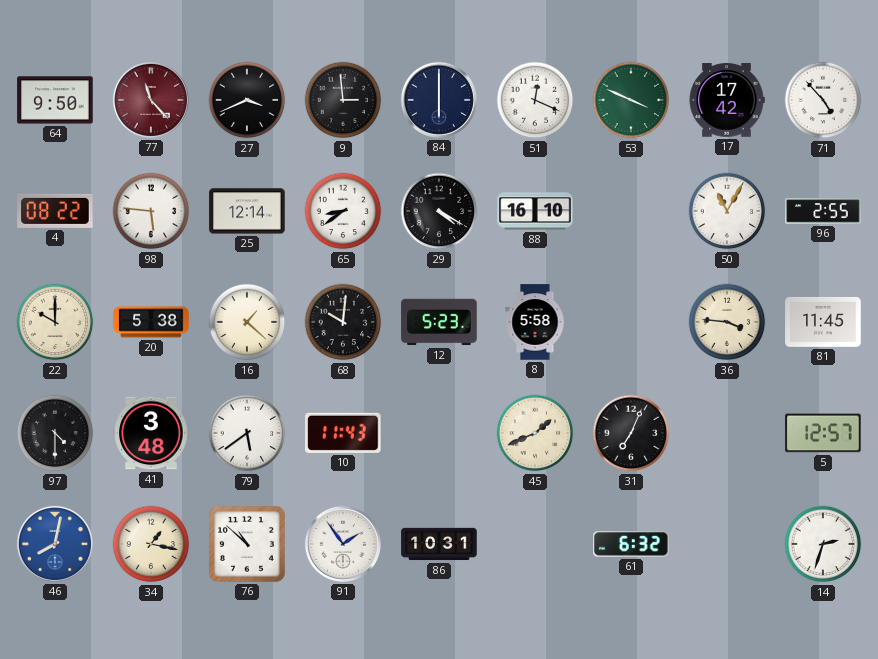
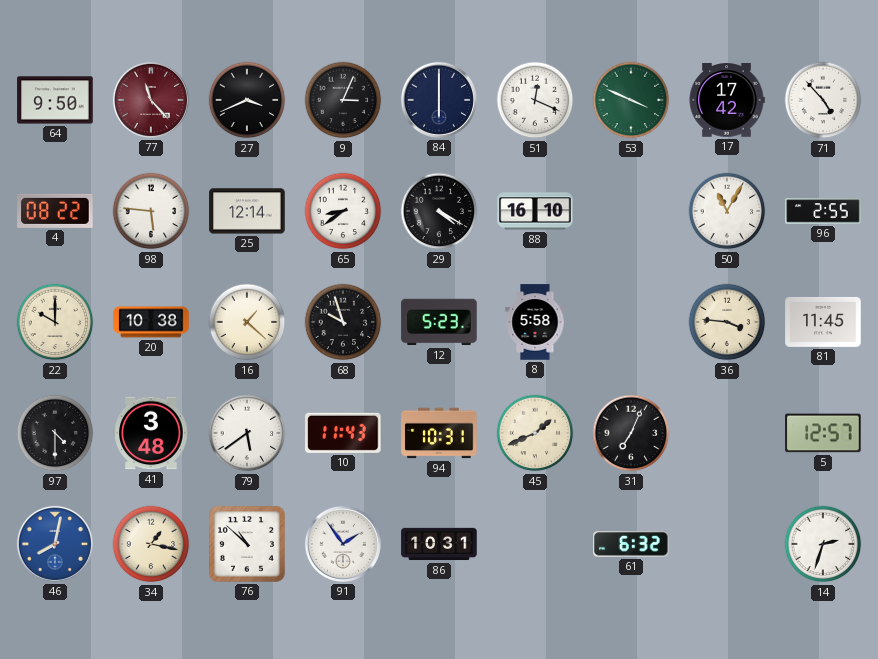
9: 2:59 -> 3:04 (343, 100)
20: 5:38 -> 10:38 (151, 322)
68: 10:01 -> 9:57 (343, 322)
94: none -> 10:31 (439, 433)
